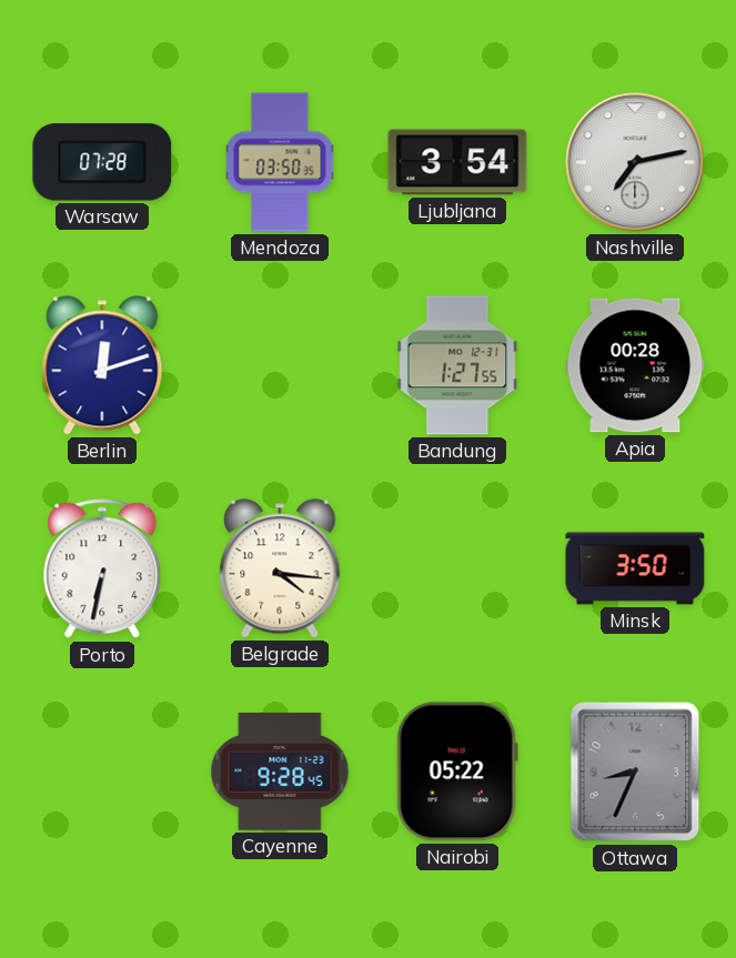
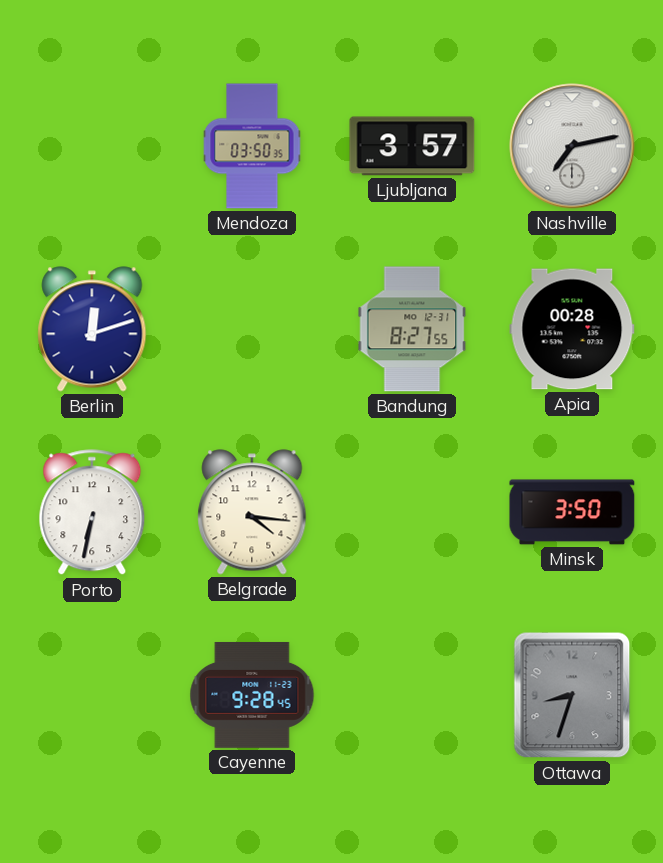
Warsaw: 07:28 -> none (102, 162)
Ljubljana: 3:54 -> 3:57 (412, 146)
Bandung: 1:27 -> 8:27 (412, 329)
Nairobi: 05:22 -> none (457, 772)
Ottawa: 8:34 -> 8:33 (572, 695)
